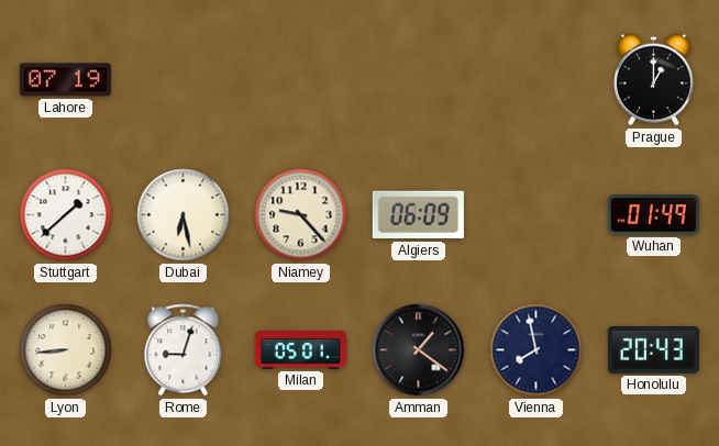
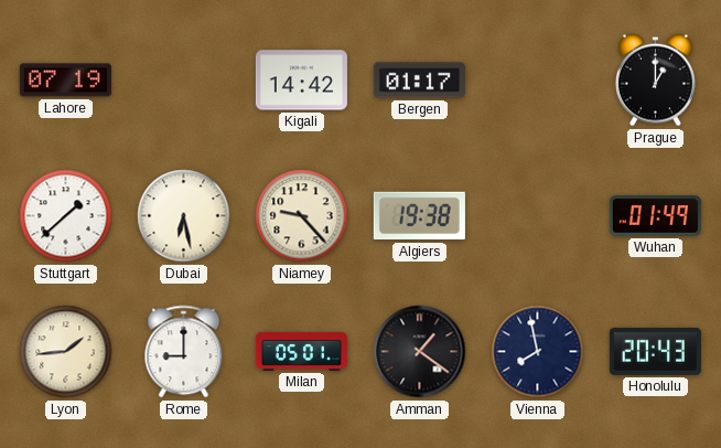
Kigali: none -> 14:42 (301, 81)
Bergen: none -> 01:17 (419, 81)
Algiers: 06:09 -> 19:38 (419, 216)
Lyon: 8:44 -> 1:44 (66, 352)
Rome: 9:03 -> 9:00 (184, 352)
